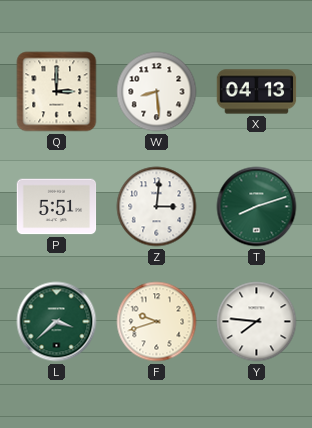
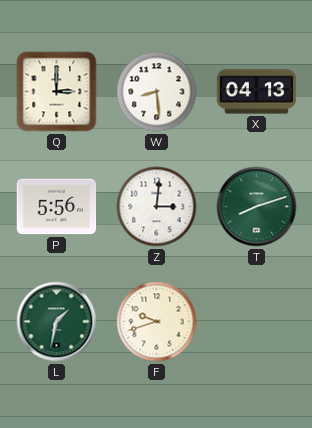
P: 5:51 -> 5:56 (57, 207)
L: 3:38 -> 1:32 (57, 322)
Y: 7:46 -> none (257, 322)
